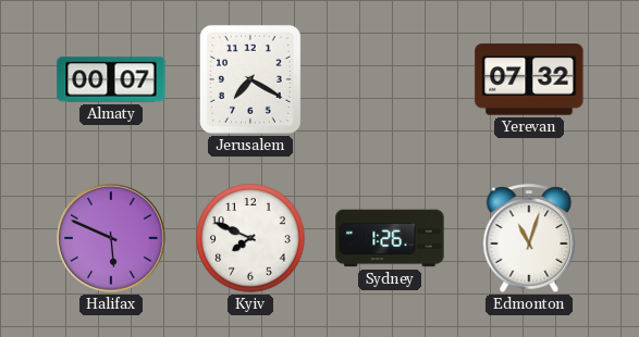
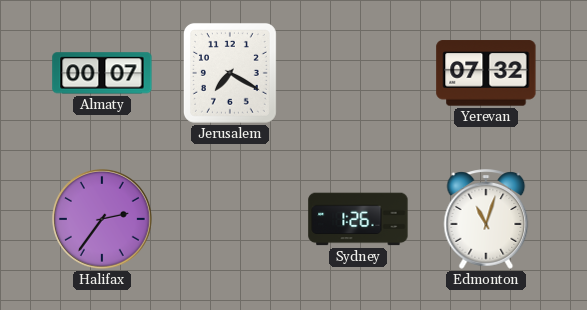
Halifax: 5:49 -> 2:36 (102, 219)
Kyiv: 7:49 -> none (250, 238)
